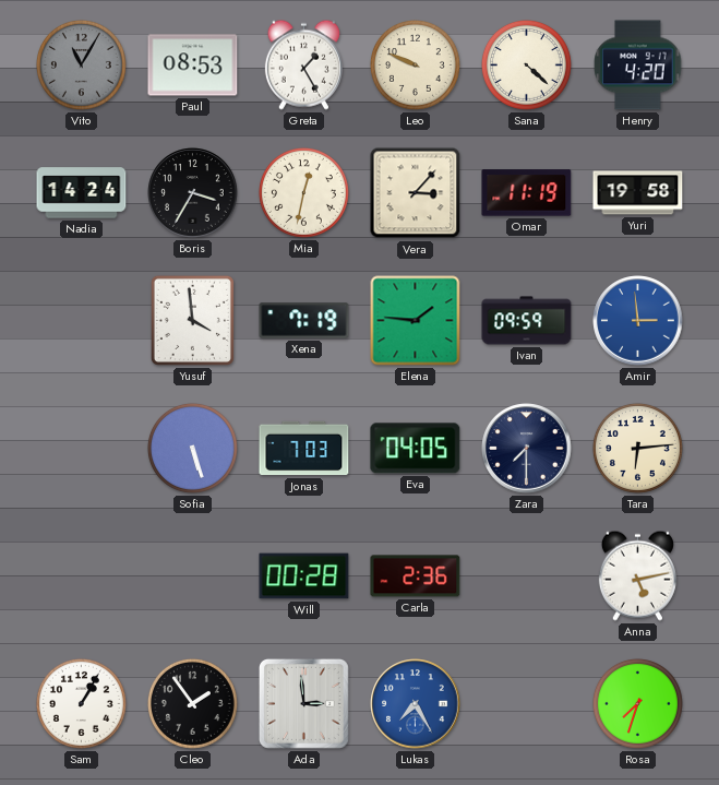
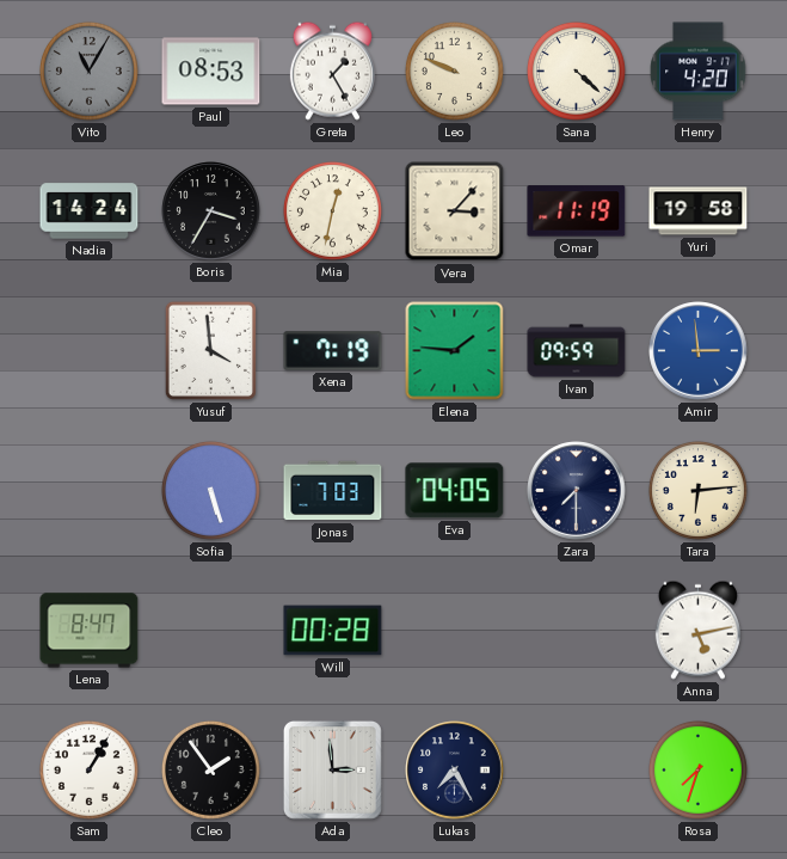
Lena: none -> 8:47 (90, 631)
Carla: 2:36 -> none (416, 576)
Lukas dial: blue -> navy (455, 771)
